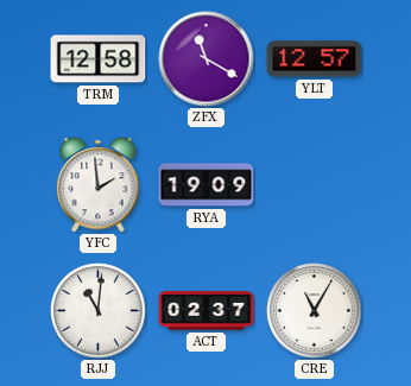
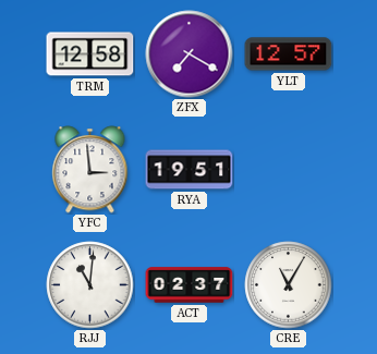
ZFX: 11:20 -> 7:20 (190, 54)
YFC: 1:59 -> 2:59 (90, 170)
RYA: 19:09 -> 19:51 (190, 170)
